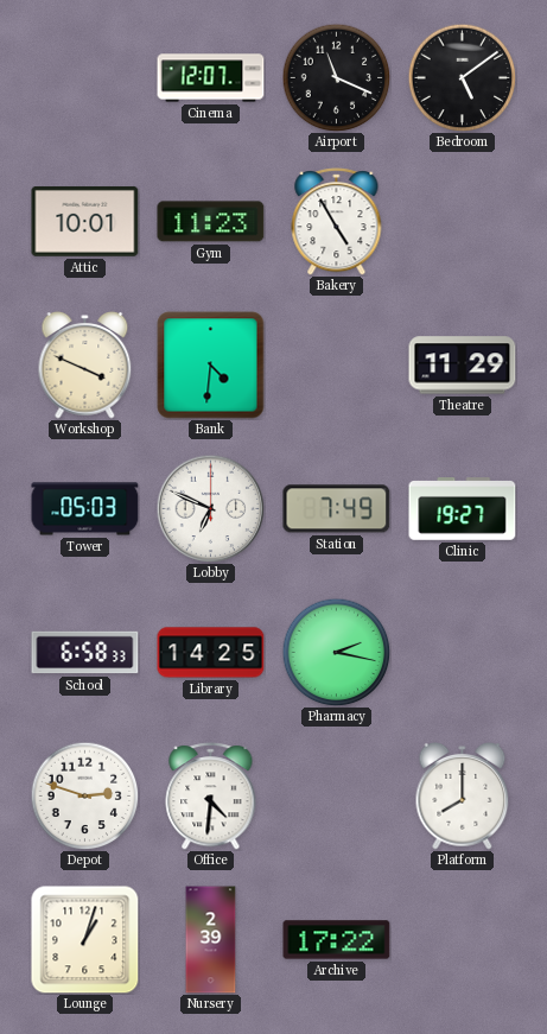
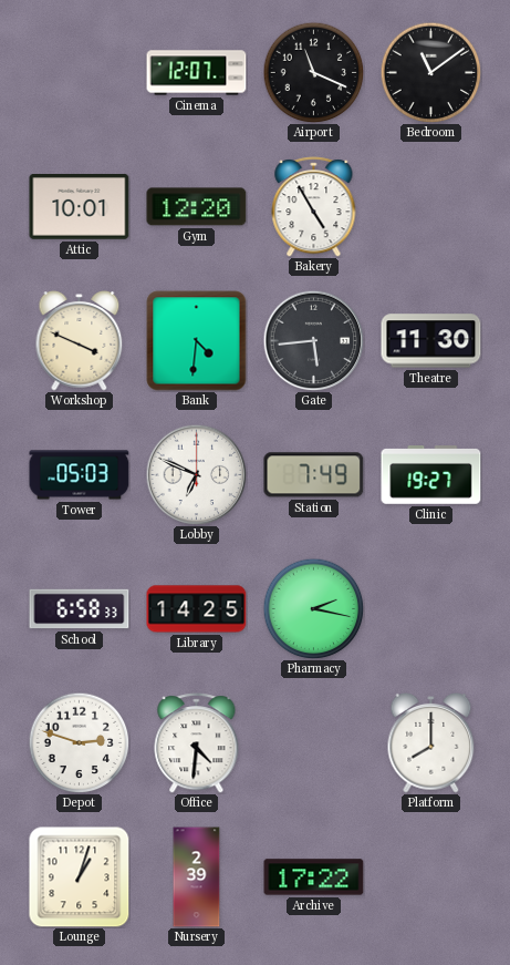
Bedroom: 5:09 -> 11:09 (430, 72)
Gym: 11:23 -> 12:20 (197, 207)
Gate: none -> 5:44 (313, 340)
Theatre: 11:29 -> 11:30 (431, 341)
